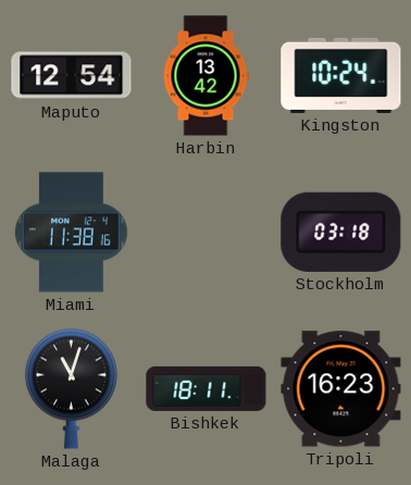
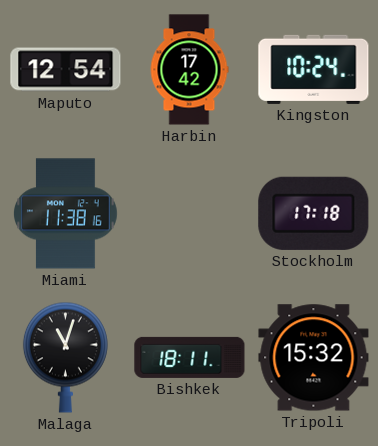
Harbin: 13:42 -> 17:42 (189, 70)
Stockholm: 03:18 -> 17:18 (314, 213)
Tripoli: 16:23 -> 15:32 (314, 358)
